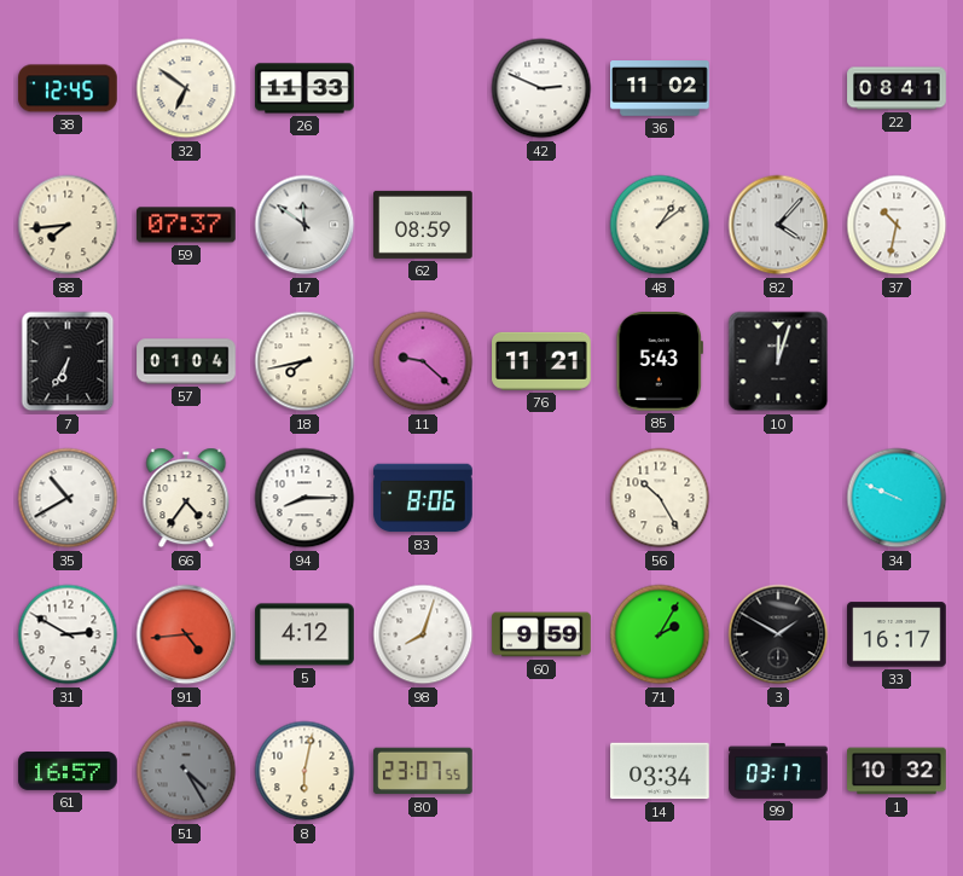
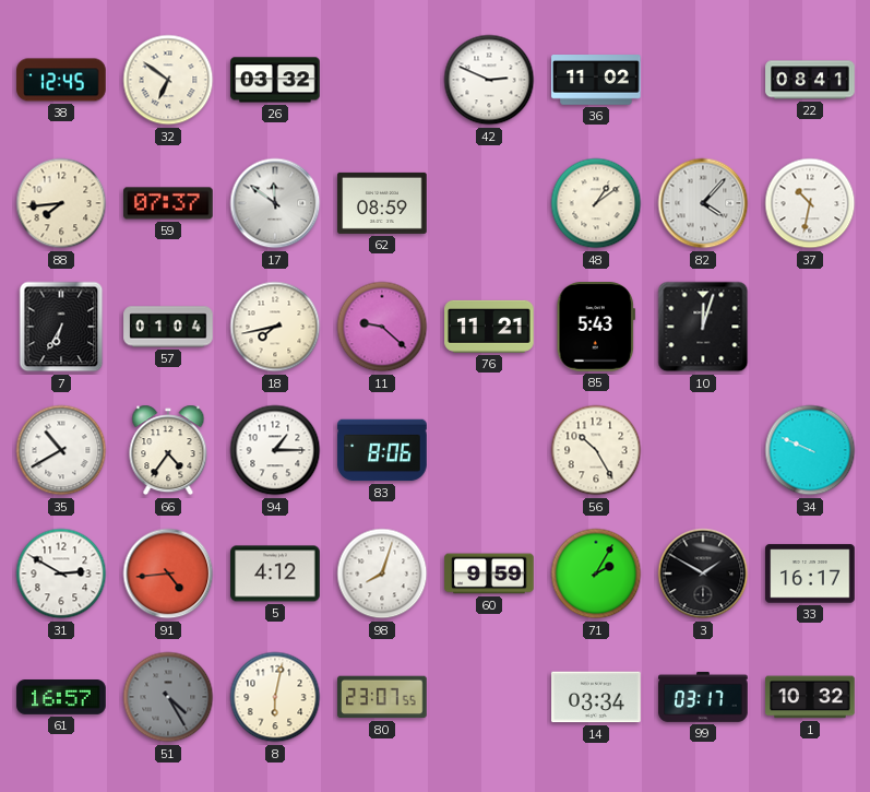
26: 11:33 -> 03:32 (275, 80)
94: 8:15 -> 1:15 (275, 450)
